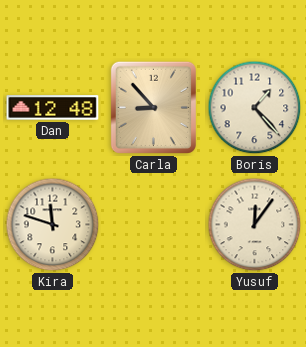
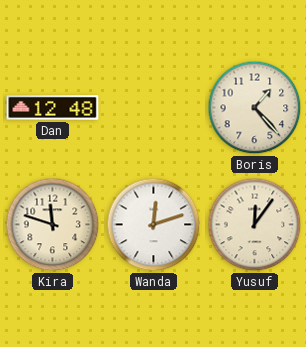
Carla: 8:53 -> none (153, 107)
Wanda: none -> 12:12 (154, 225)
